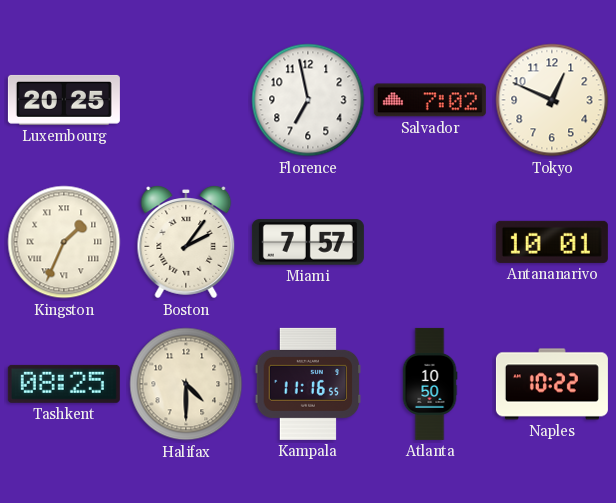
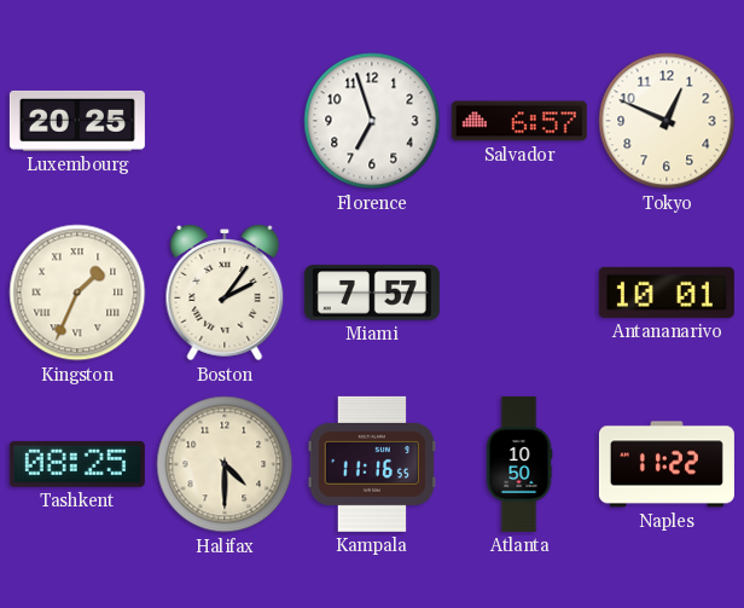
Florence: 6:58 -> 6:57 (372, 121)
Salvador: 7:02 -> 6:57 (519, 121)
Naples: 10:22 -> 11:22 (667, 464)
